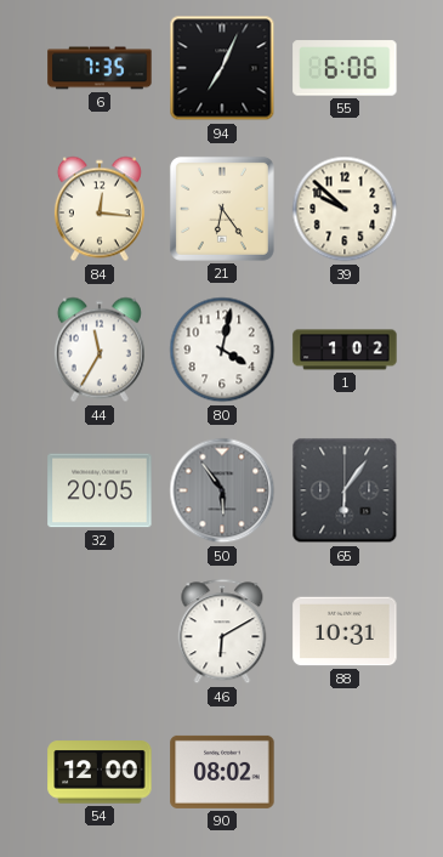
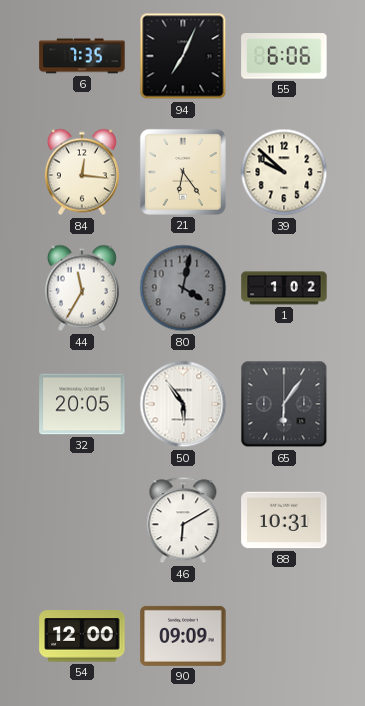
80 dial: white -> grey (183, 288)
50 dial: grey -> white (183, 404)
90: 08:02 -> 09:09 (183, 636)
